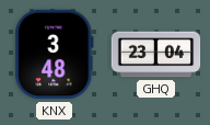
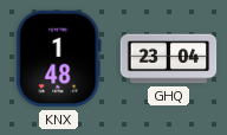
KNX: 3:48 -> 1:48 (59, 59)
